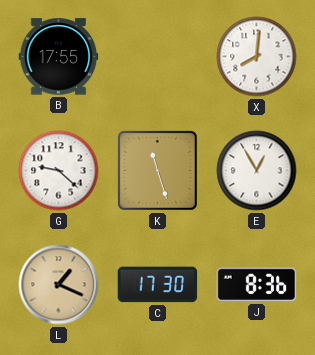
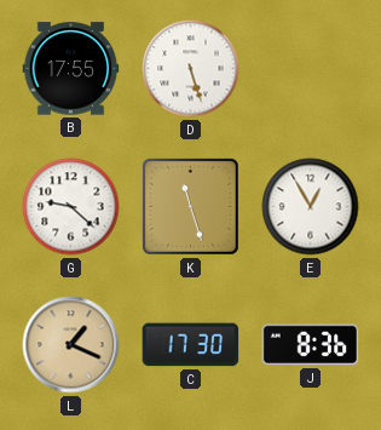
D: none -> 5:27 (191, 69)
X: 8:01 -> none (257, 57)
